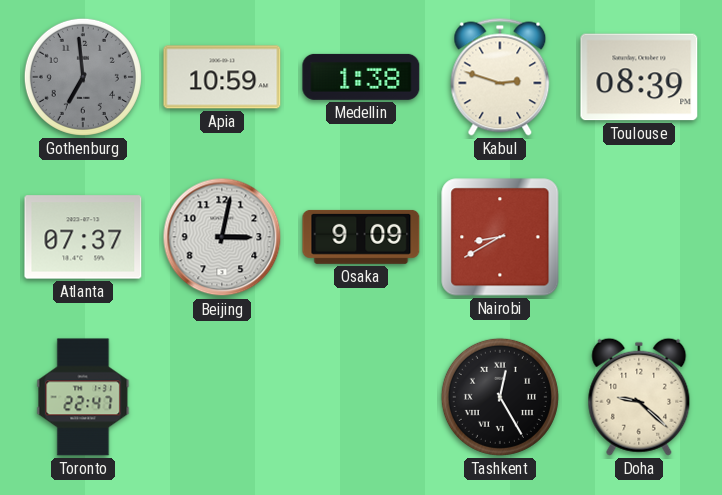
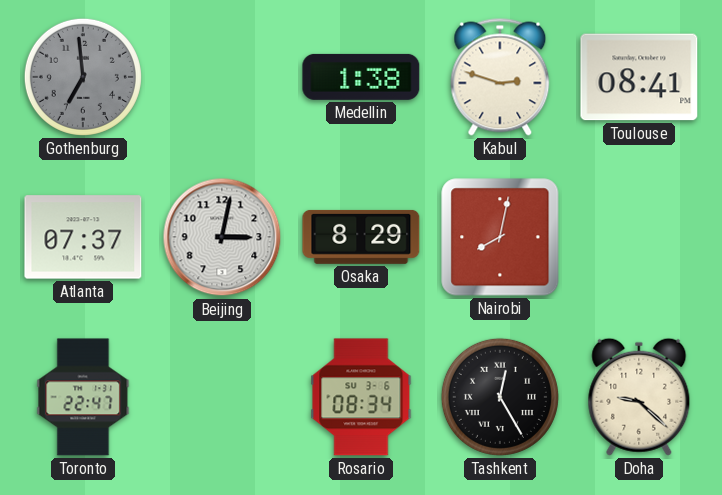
Apia: 10:59 -> none (222, 77)
Toulouse: 08:39 -> 08:41 (639, 77)
Osaka: 9:09 -> 8:29 (361, 237)
Nairobi: 8:40 -> 8:02 (500, 237)
Rosario: none -> 08:34 (361, 397)
